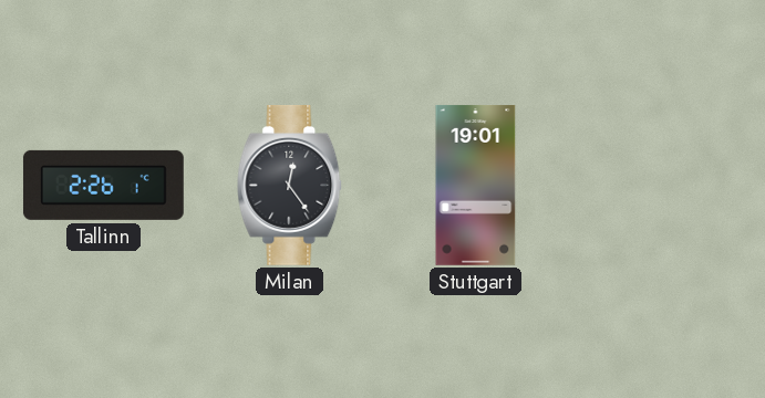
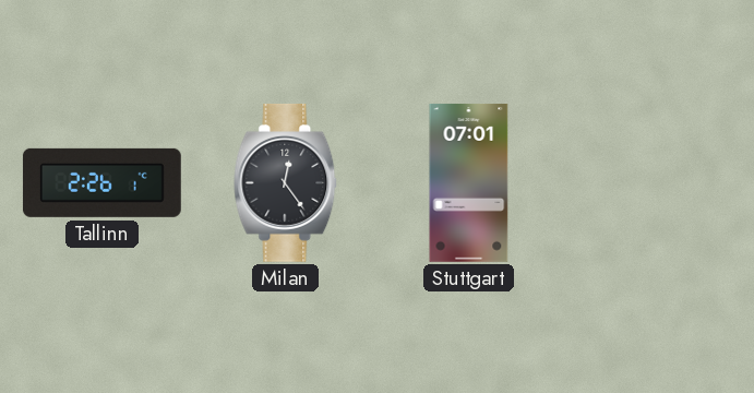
Stuttgart: 19:01 -> 07:01 (469, 182)
